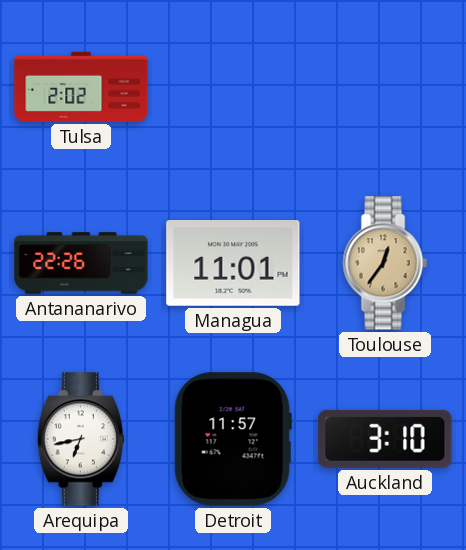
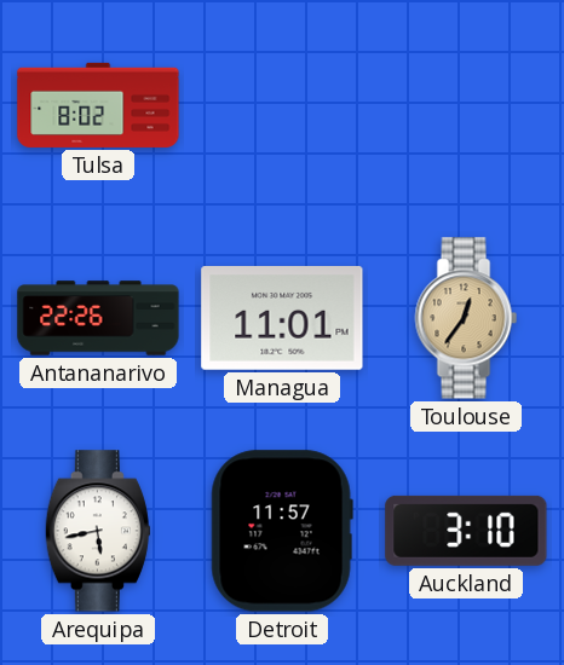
Tulsa: 2:02 -> 8:02 (98, 105)
Arequipa: 6:43 -> 5:43 (98, 531)
